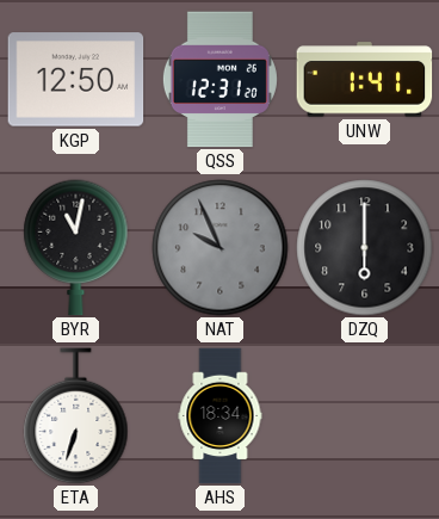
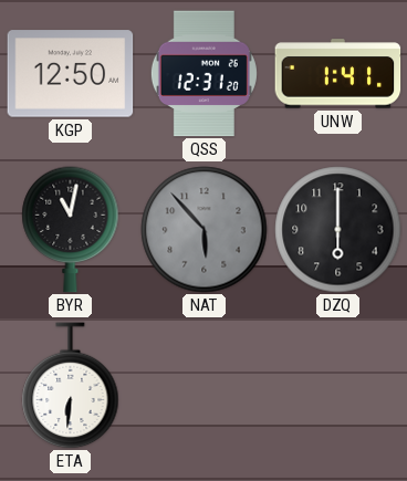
NAT: 9:56 -> 5:53 (205, 230)
ETA: 6:33 -> 6:31 (71, 386)
AHS: 18:34 -> none (221, 416)
